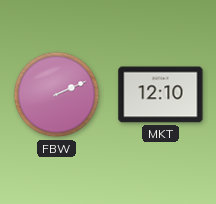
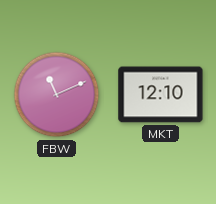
FBW: 2:11 -> 11:11 (57, 95)
